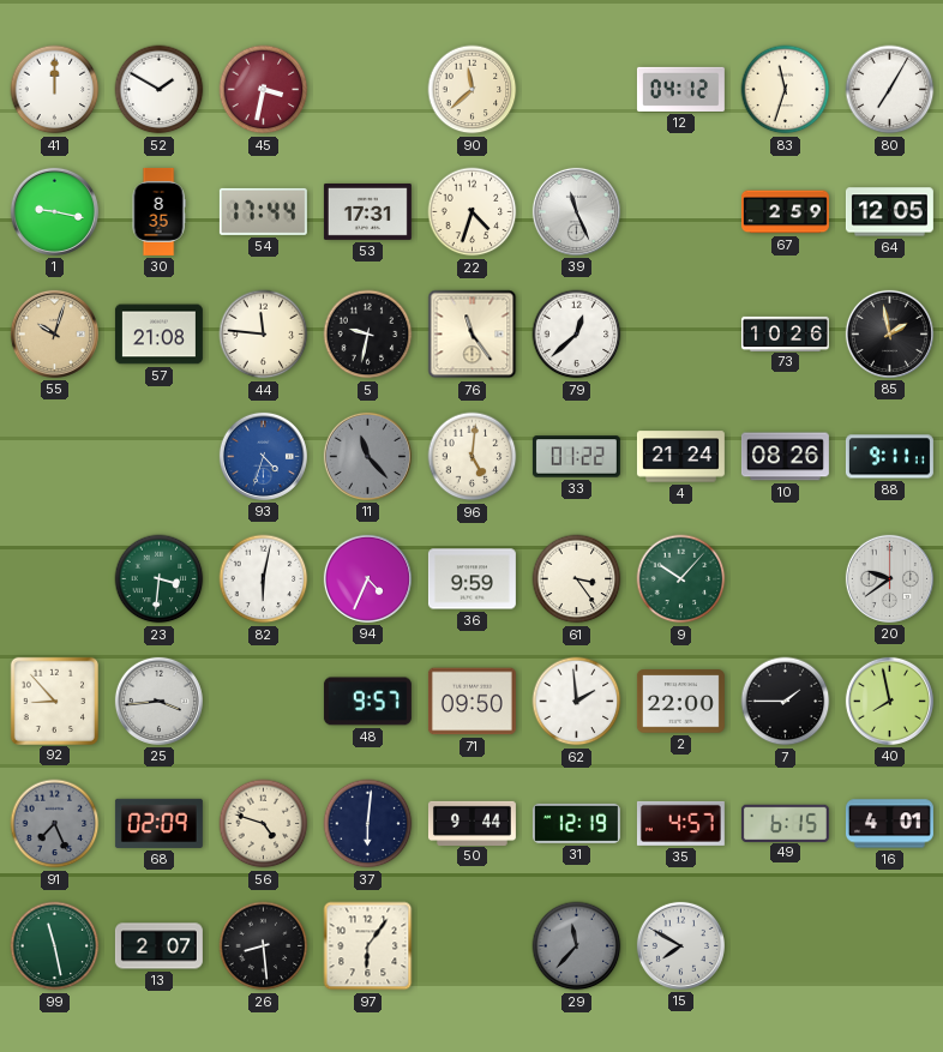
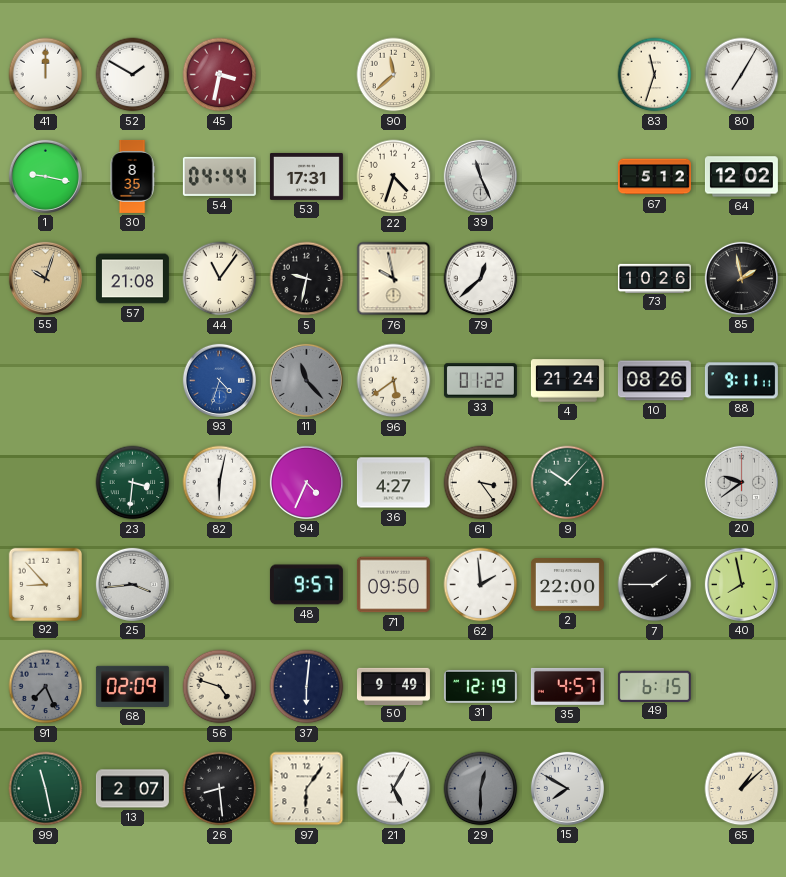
12: 04:12 -> none (680, 89)
54: 17:44 -> 04:44 (219, 176)
67: 2:59 -> 5:12 (654, 177)
64: 12:05 -> 12:02 (741, 177)
44: 11:46 -> 11:06 (220, 279)
76: 11:24 -> 9:58 (394, 279)
96: 5:01 -> 5:39 (394, 381)
36: 9:59 -> 4:27 (393, 483)
50: 9:44 -> 9:49 (393, 686)
16: 4:01 -> none (889, 824)
21: none -> 5:05 (394, 789)
29: 11:37 -> 12:30 (481, 789)
65: none -> 1:08 (742, 789)
